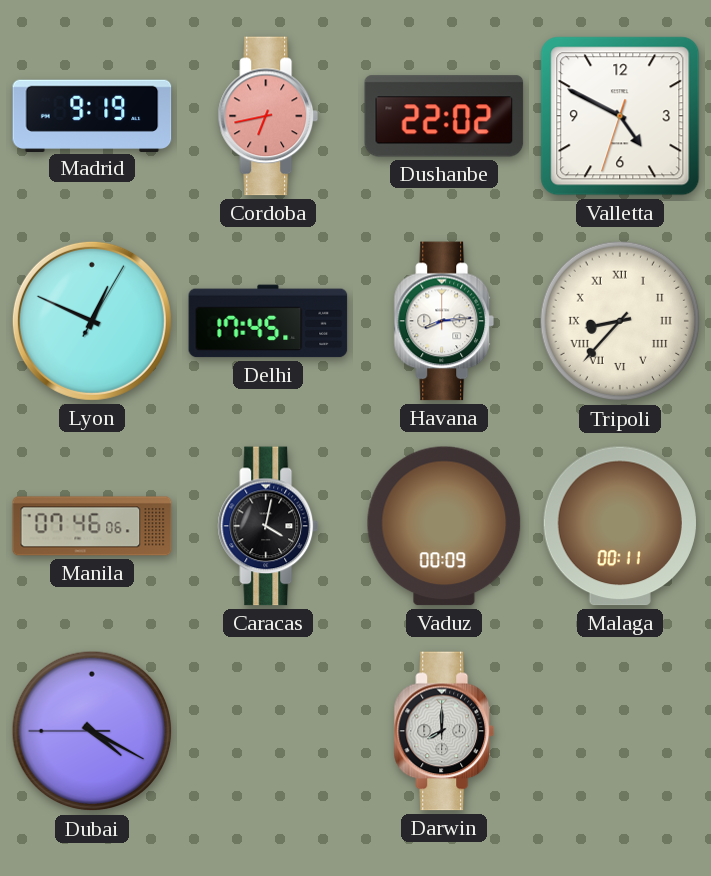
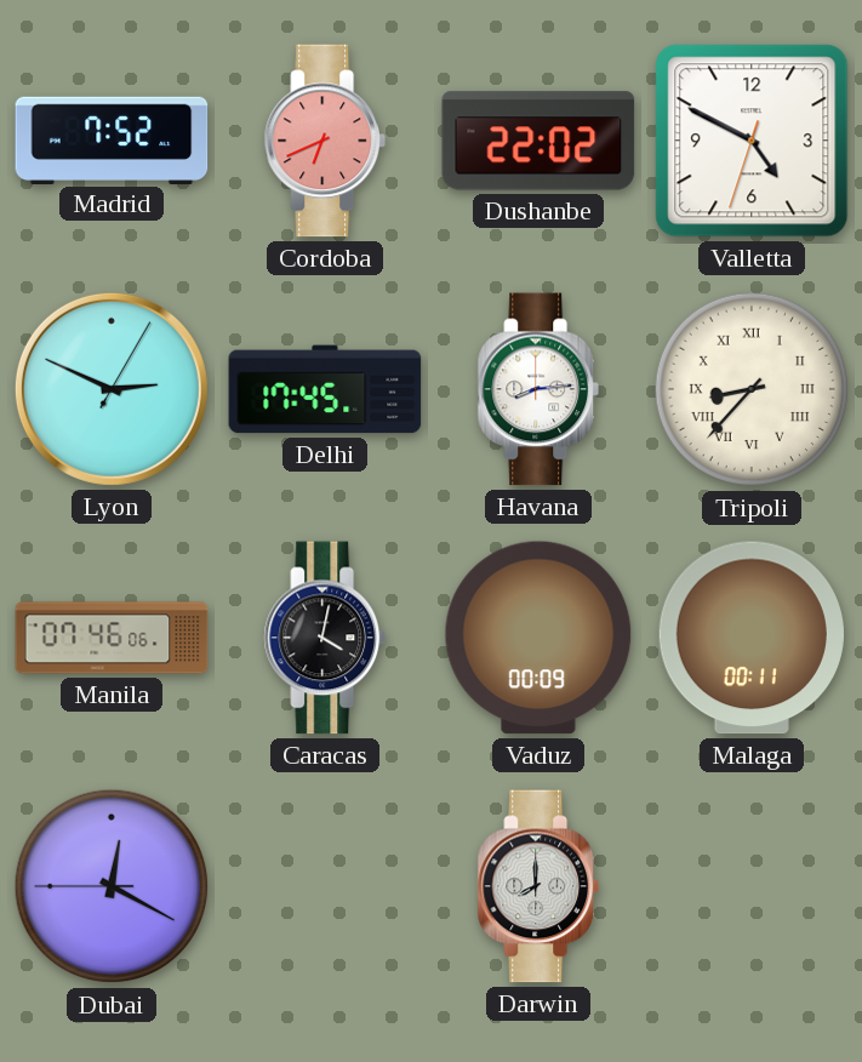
Madrid: 9:19 -> 7:52 (112, 139)
Cordoba: 6:43 -> 6:41 (325, 141)
Lyon: 12:49 -> 2:49 (112, 389)
Dubai: 4:19 -> 12:19 (112, 886)
